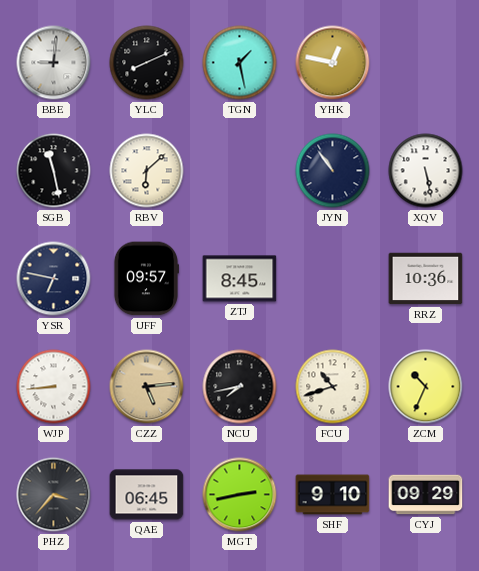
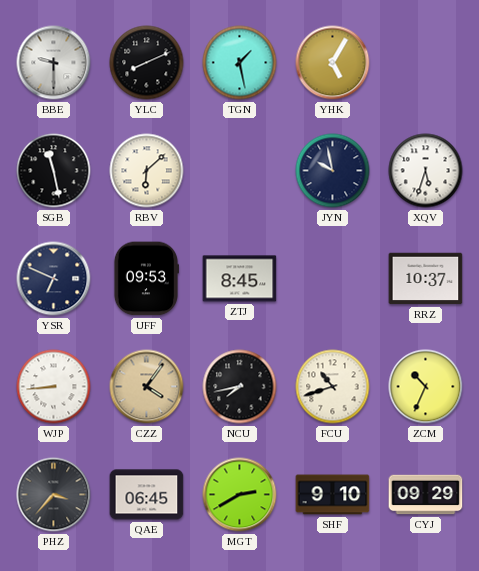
BBE: 9:01 -> 9:30 (54, 63)
YHK: 12:47 -> 5:05 (333, 63)
JYN: 10:54 -> 9:58 (333, 171)
XQV: 5:28 -> 5:33 (426, 171)
YSR: 6:47 -> 6:49 (54, 279)
UFF: 09:57 -> 09:53 (145, 279)
RRZ: 10:36 -> 10:37 (426, 279)
CZZ: 5:14 -> 4:06 (147, 387)
MGT: 2:43 -> 2:40 (240, 495)
